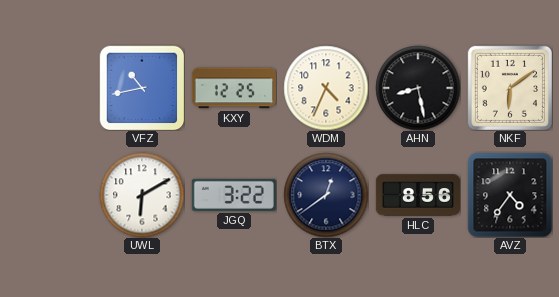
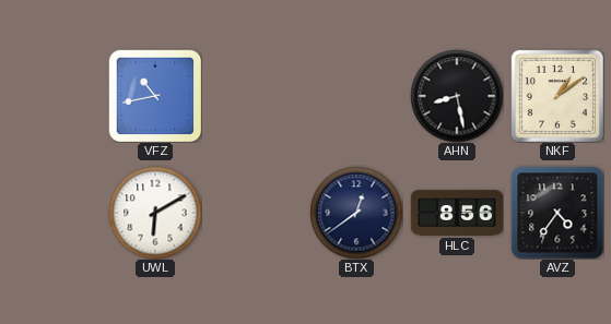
KXY: 12:25 -> none (233, 88)
WDM: 4:34 -> none (326, 88)
NKF: 6:09 -> 1:09 (557, 96)
JGQ: 3:22 -> none (234, 195)
